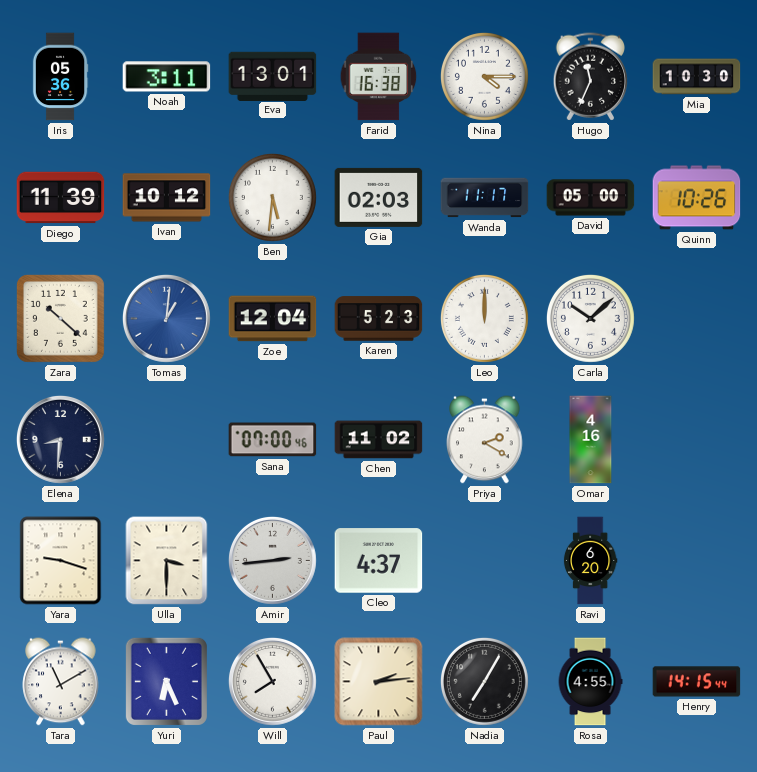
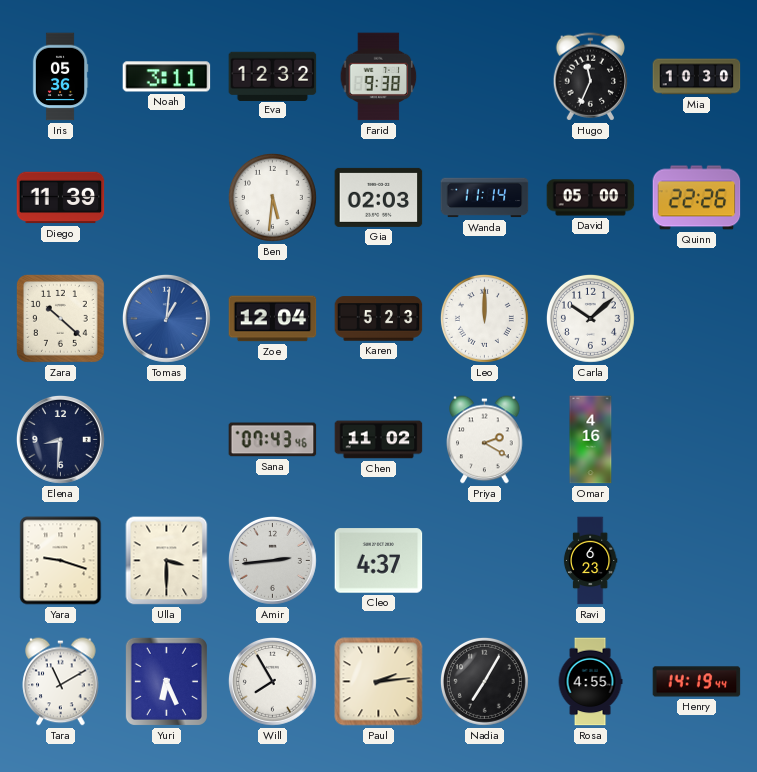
Eva: 13:01 -> 12:32 (273, 76)
Farid: 16:38 -> 9:38 (379, 77)
Nina: 4:15 -> none (484, 76)
Ivan: 10:12 -> none (167, 198)
Wanda: 11:17 -> 11:14 (485, 198)
Quinn: 10:26 -> 22:26 (697, 198)
Sana: 07:00 -> 07:43 (273, 440)
Ravi: 6:20 -> 6:23 (590, 561)
Henry: 14:15 -> 14:19 (697, 682)
